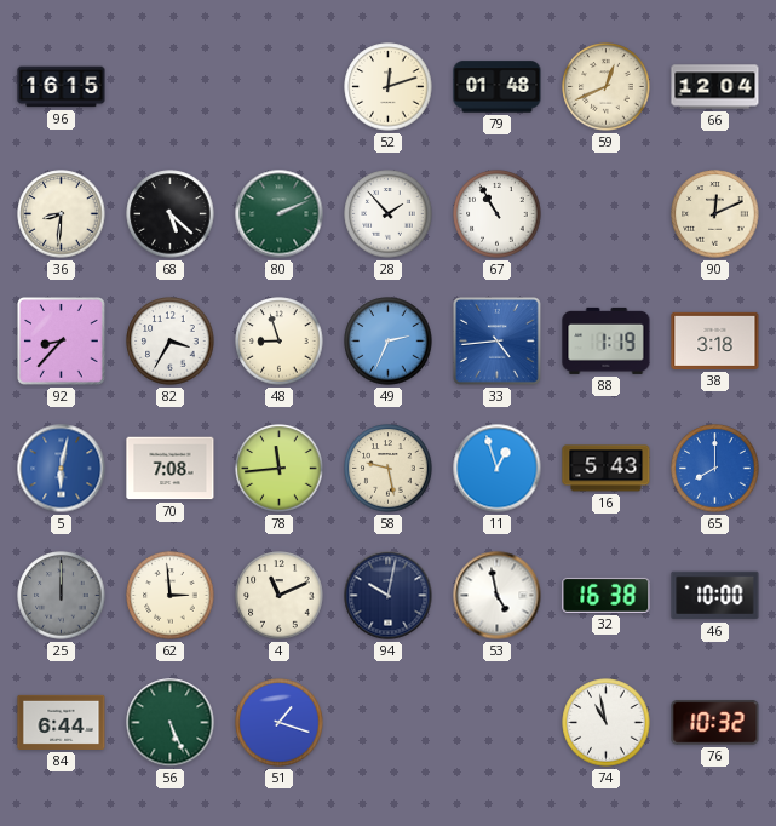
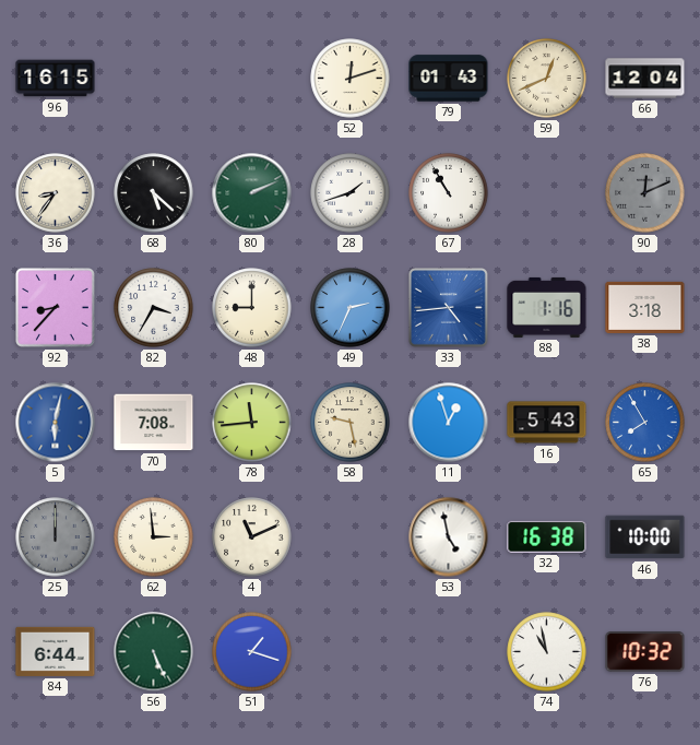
79: 01:48 -> 01:43 (449, 79)
36: 8:31 -> 8:36 (56, 193)
28: 1:53 -> 1:42 (351, 193)
90 dial: cream -> grey (645, 193)
48: 8:57 -> 9:00 (252, 308)
88: 1:19 -> 1:16 (547, 307)
65: 8:00 -> 7:55 (645, 423)
94: 10:02 -> none (389, 596)
